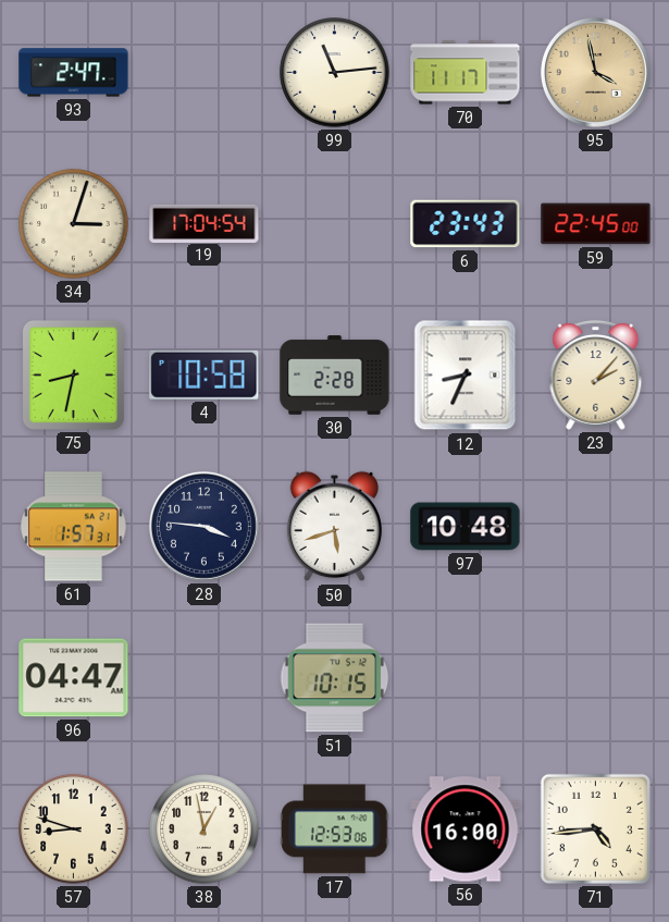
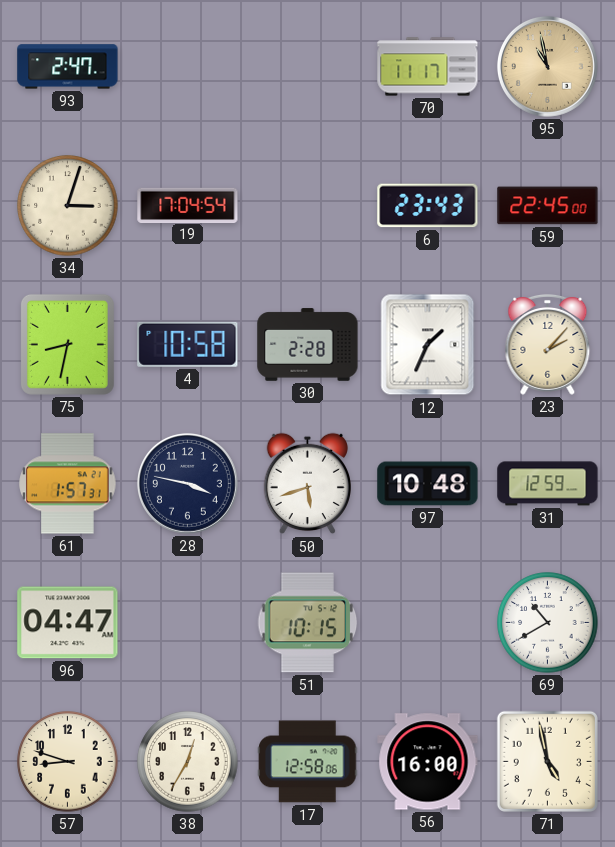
99: 11:14 -> none (335, 73)
95: 3:58 -> 10:58 (547, 66)
12: 8:34 -> 1:34 (428, 345)
28: 3:46 -> 3:47 (187, 483)
31: none -> 12:59 (548, 484)
69: none -> 10:40 (548, 623)
38: 12:58 -> 12:35 (188, 762)
17: 12:53 -> 12:58 (308, 762)
71: 4:44 -> 4:58 (547, 761)
